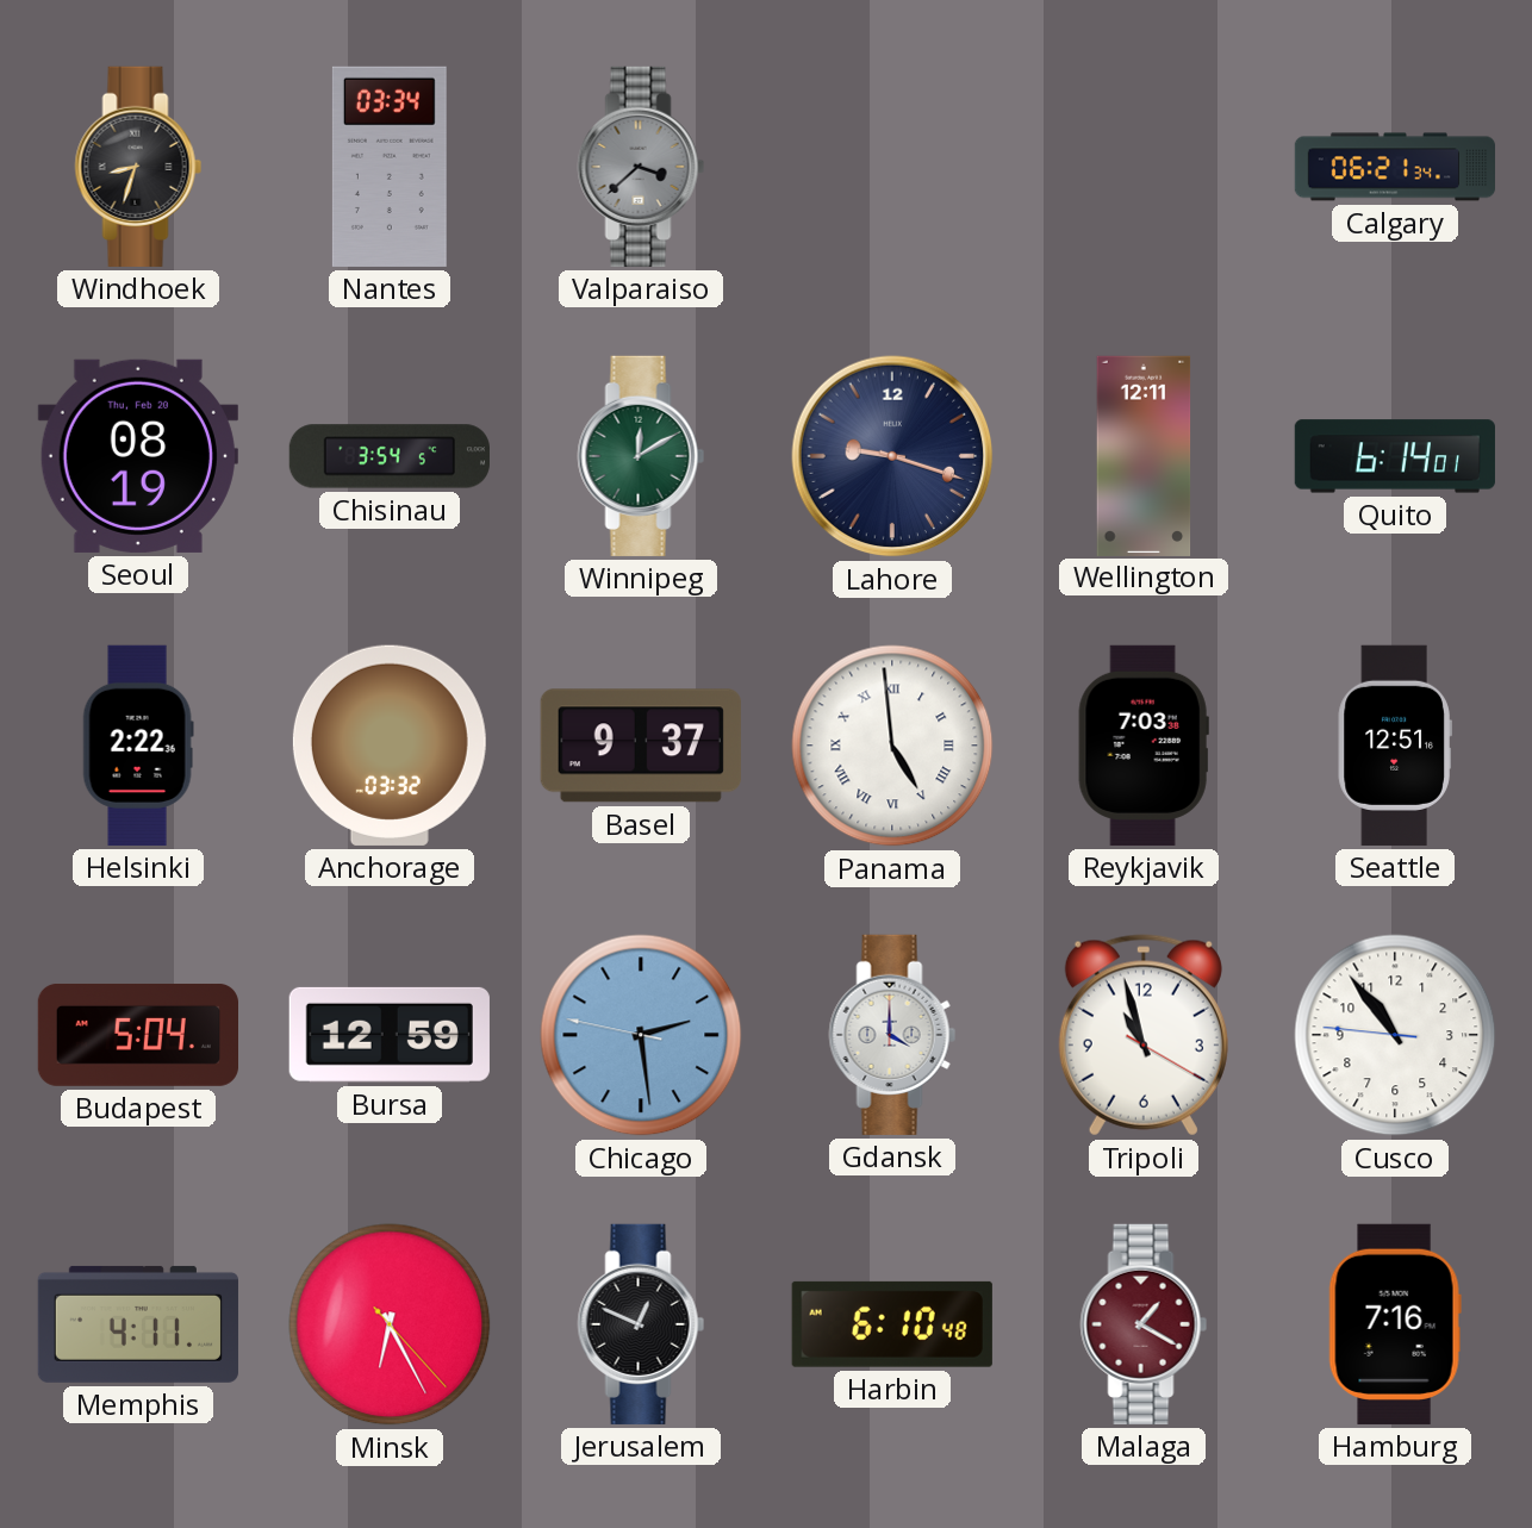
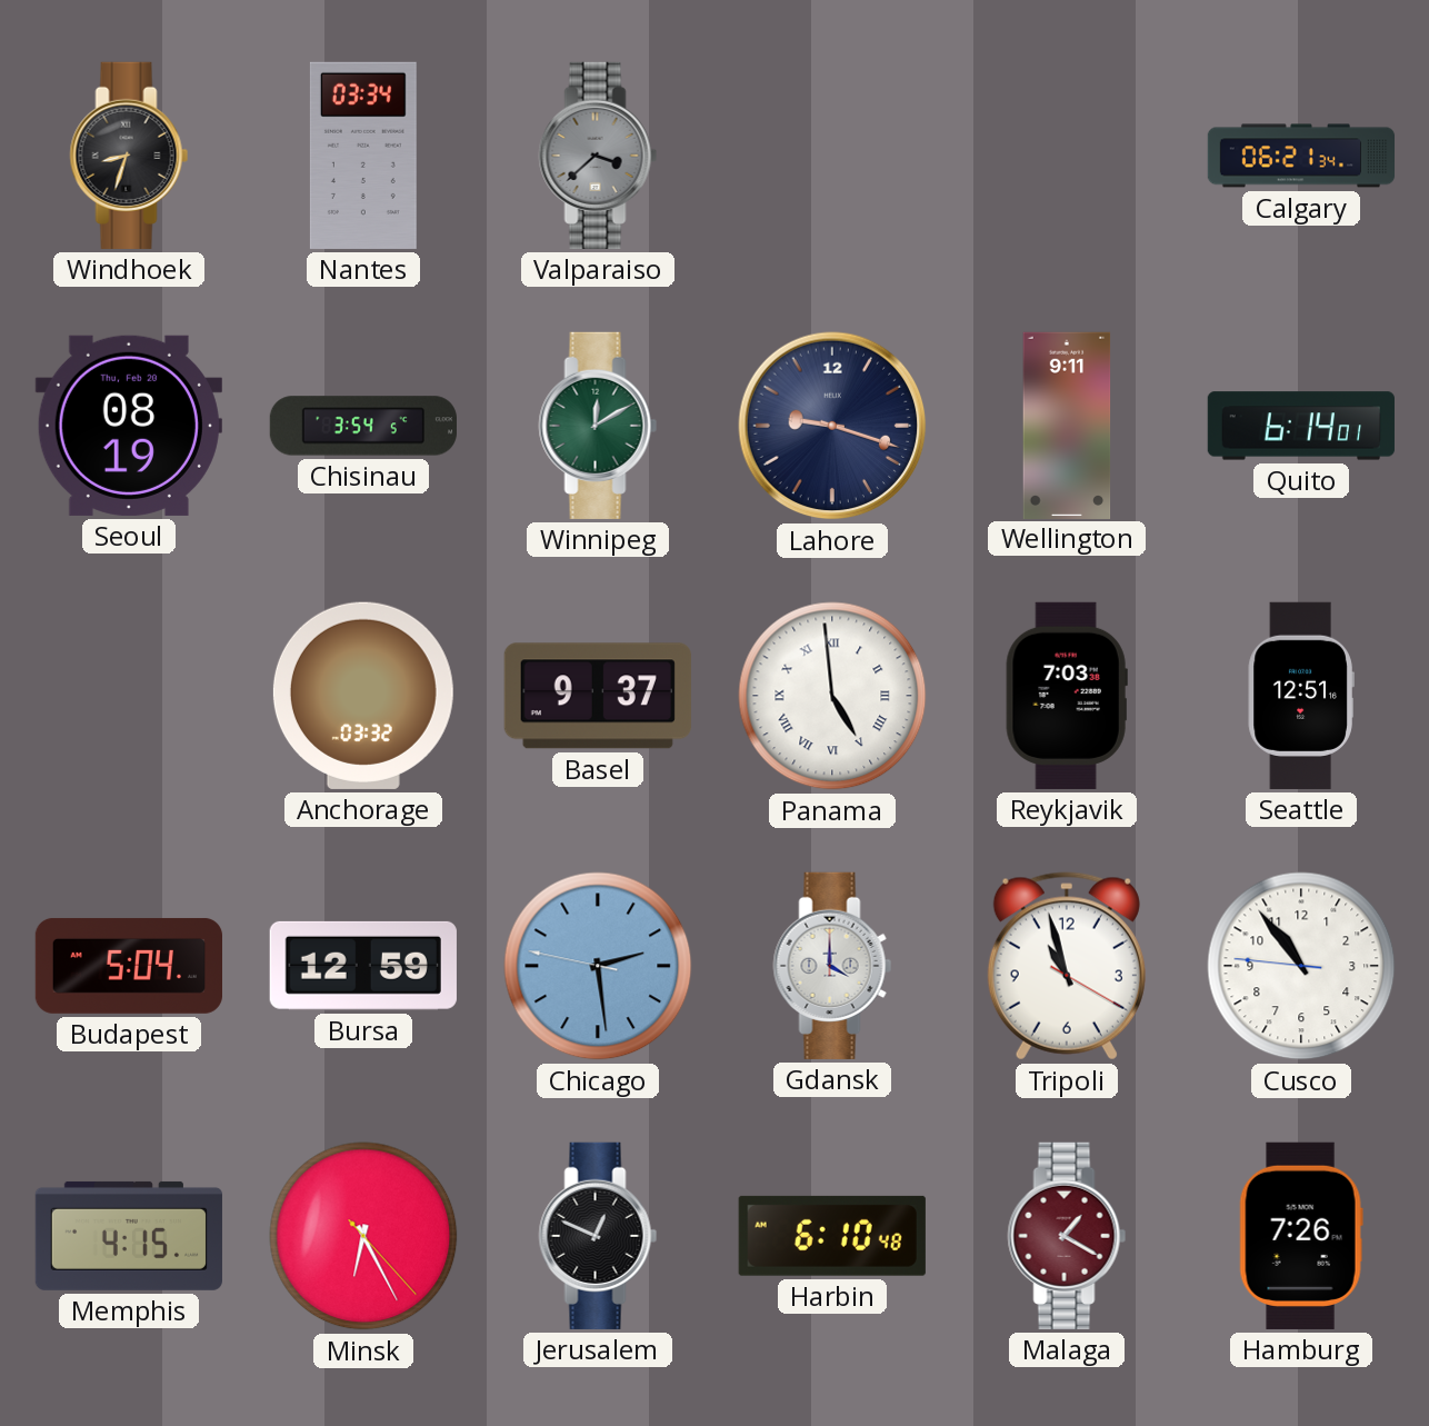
Wellington: 12:11 -> 9:11 (1067, 425)
Helsinki: 2:22 -> none (138, 746)
Memphis: 4:11 -> 4:15 (128, 1236)
Hamburg: 7:16 -> 7:26 (1301, 1236)
